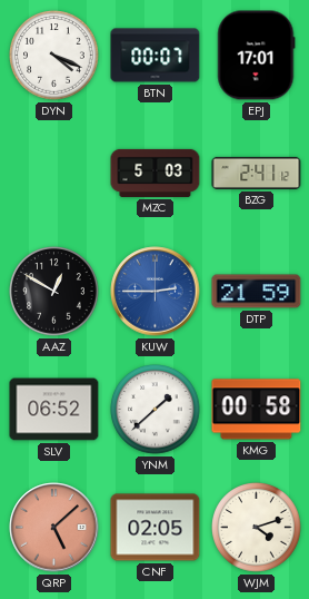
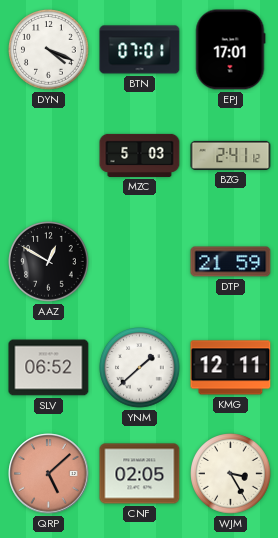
BTN: 00:07 -> 07:01 (140, 50)
KUW: 2:45 -> none (156, 292)
KMG: 00:58 -> 12:11 (231, 368)
WJM: 4:12 -> 3:25 (231, 474)
